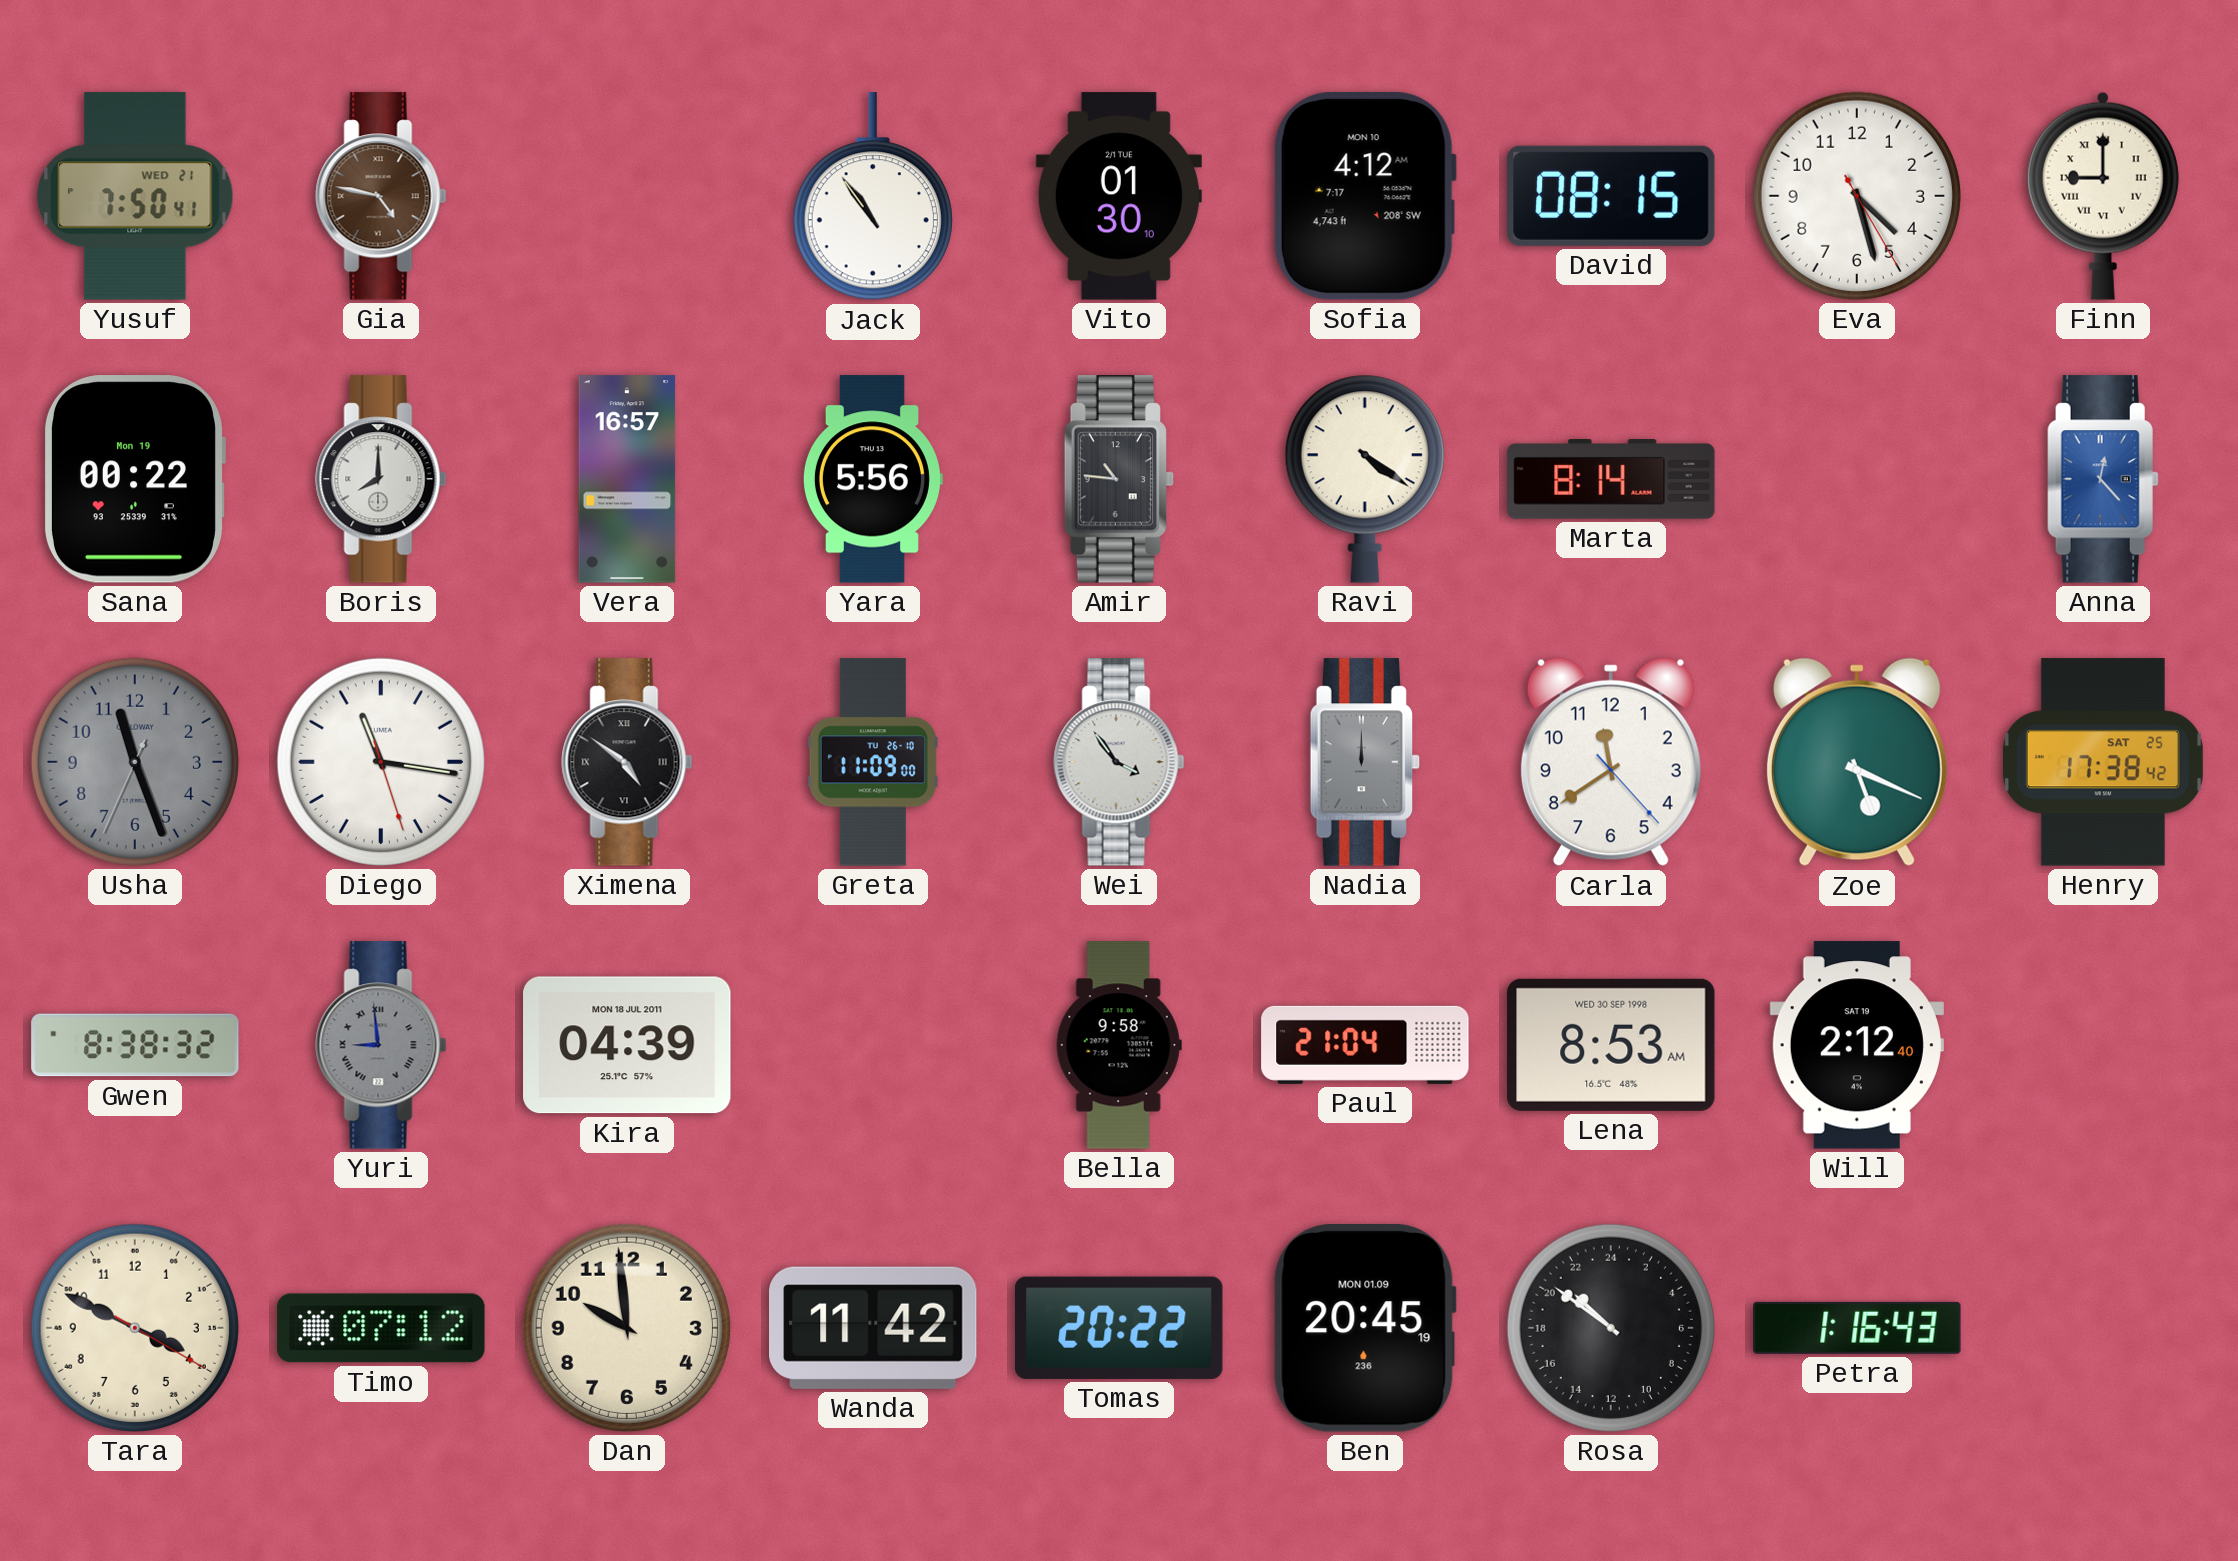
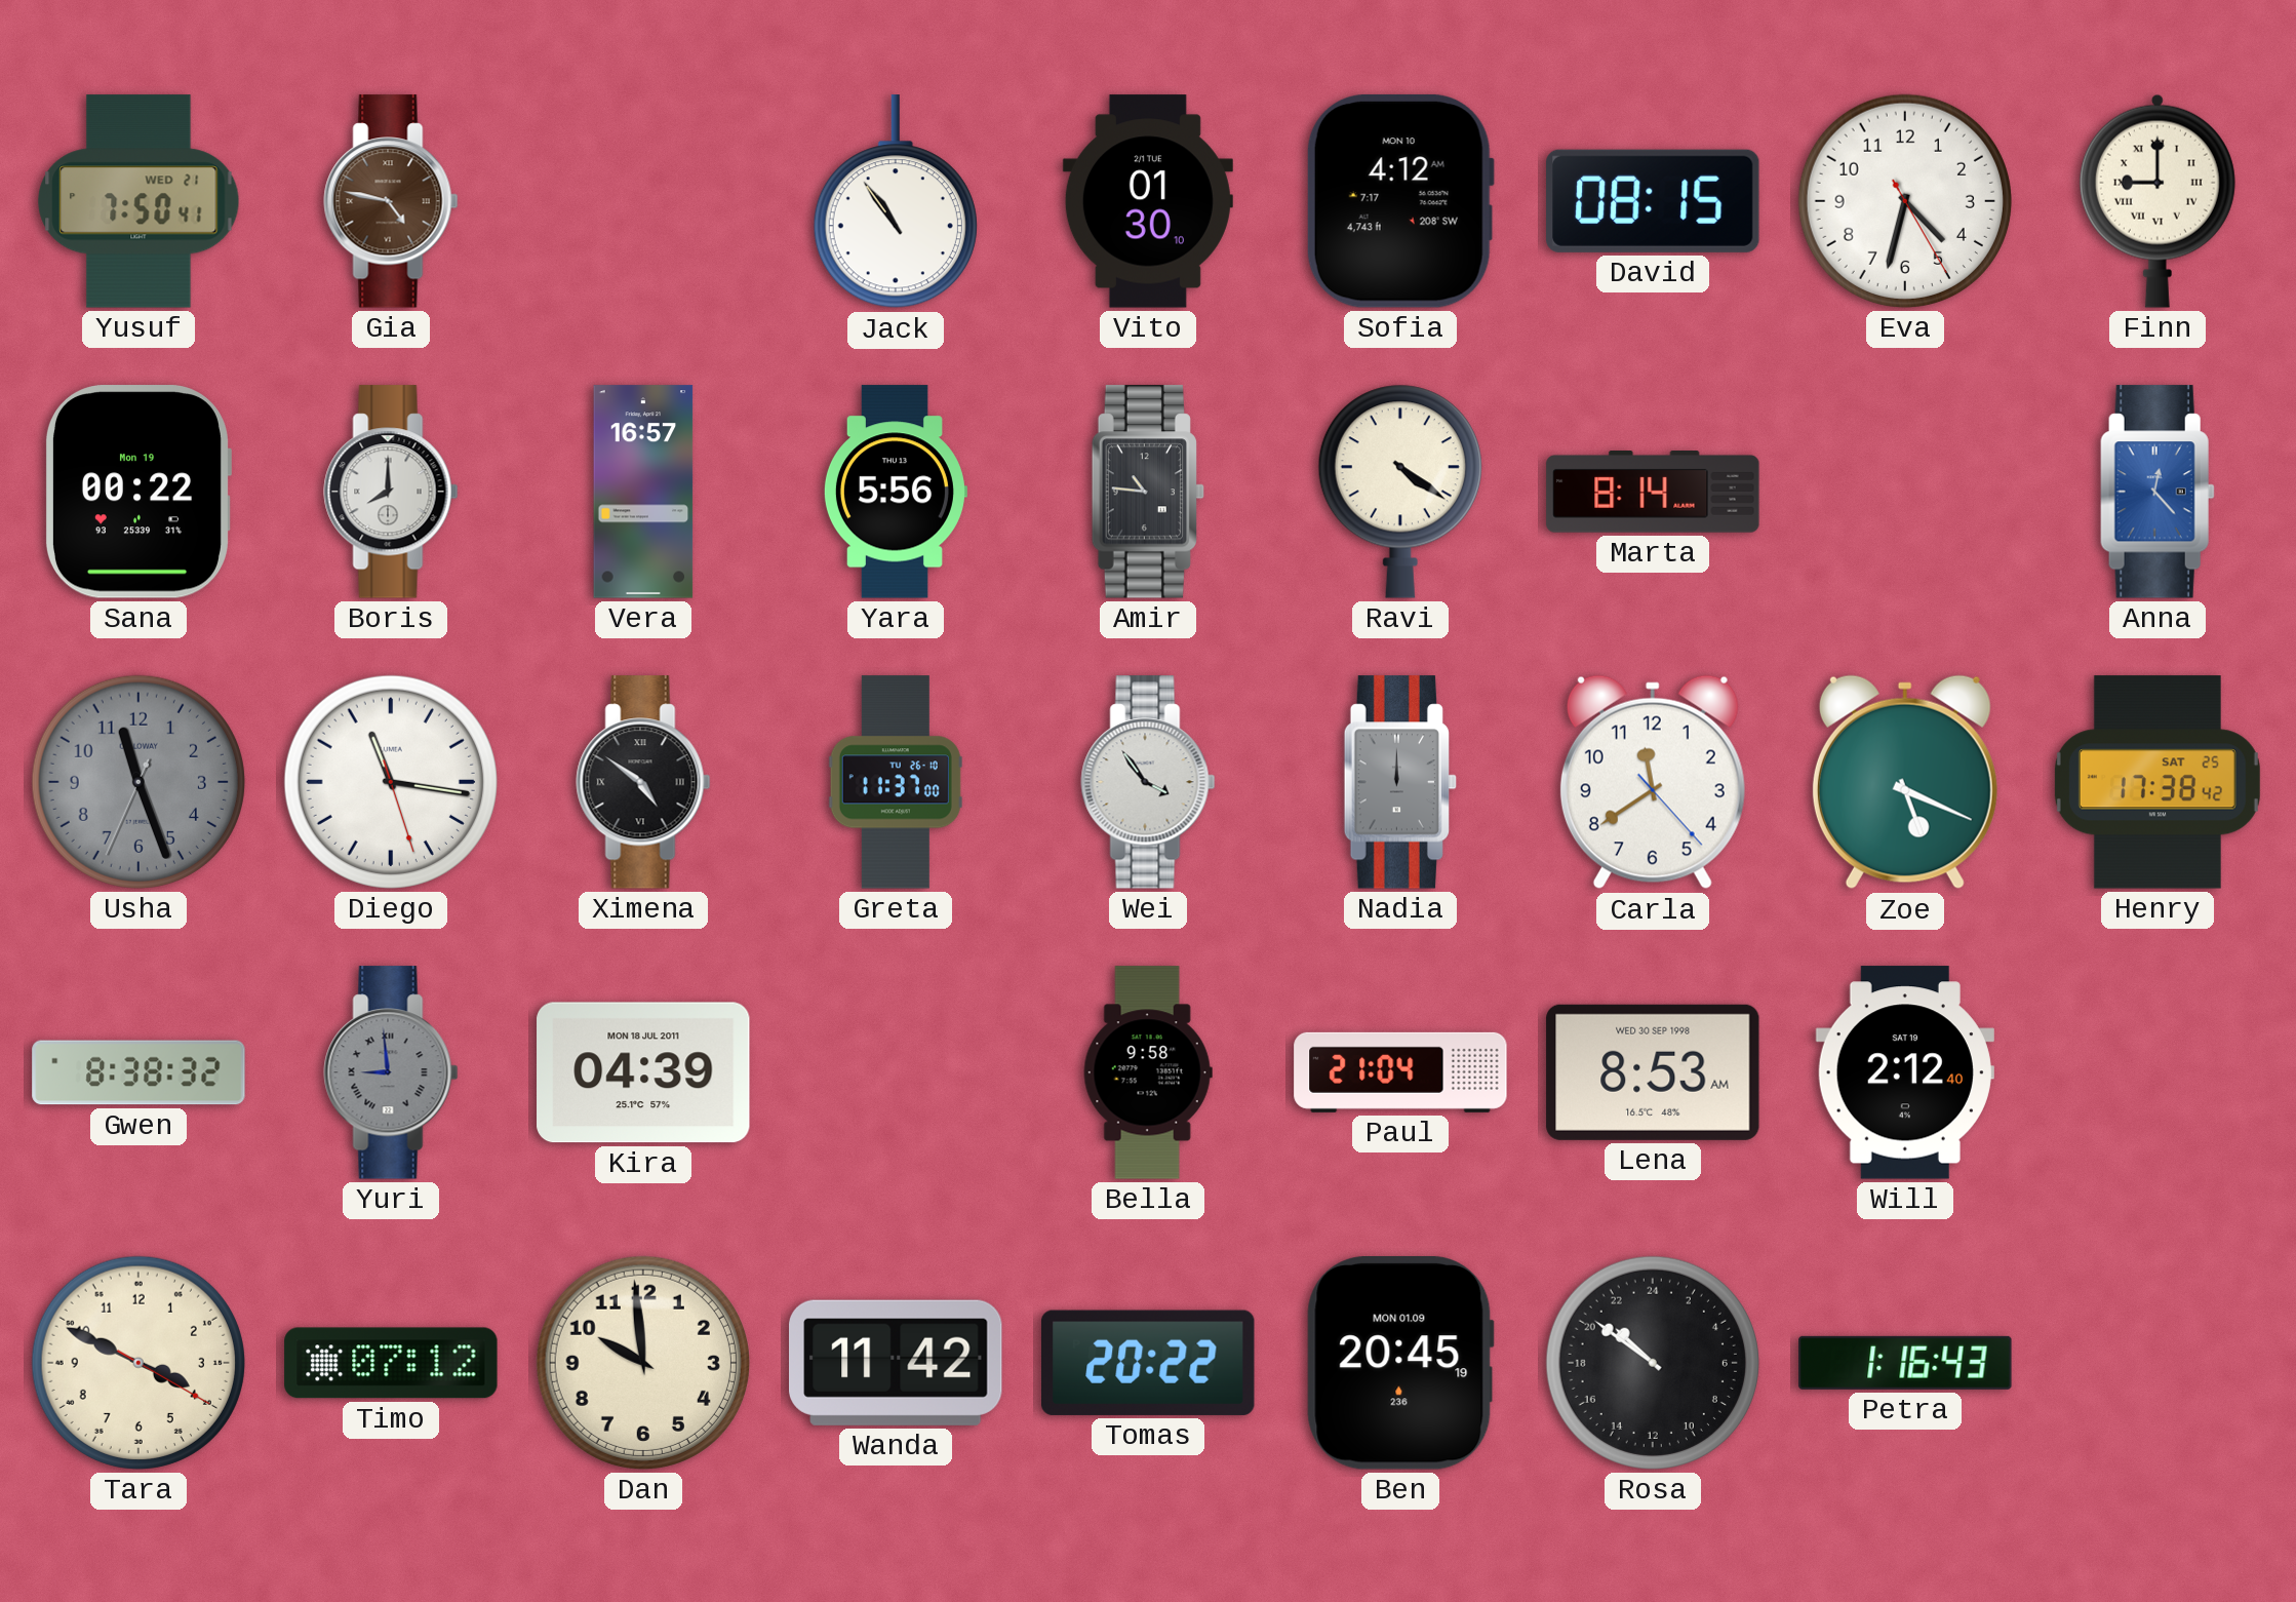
Eva: 4:27 -> 4:32 (1905, 201)
Greta: 11:09 -> 11:37 (896, 782)
